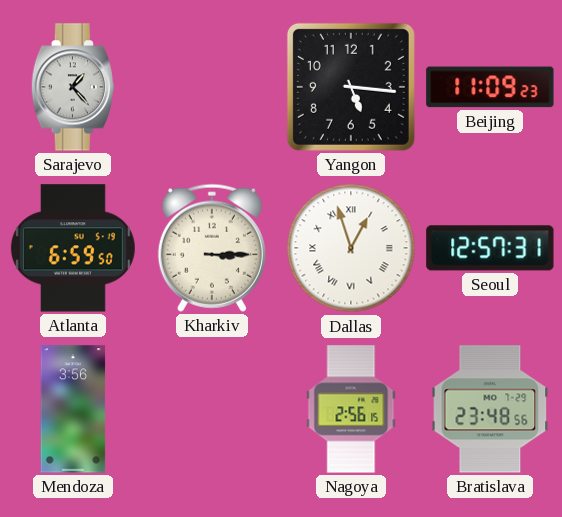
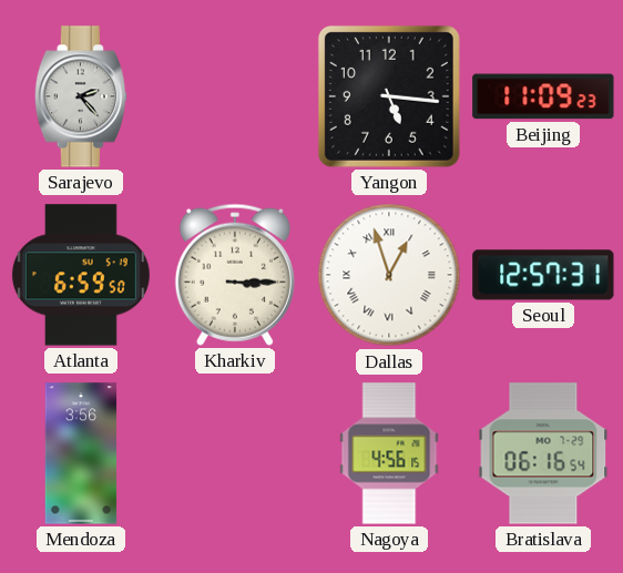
Sarajevo: 1:23 -> 2:23 (80, 96)
Nagoya: 2:56 -> 4:56 (389, 453)
Bratislava: 23:48 -> 06:16 (543, 453)
